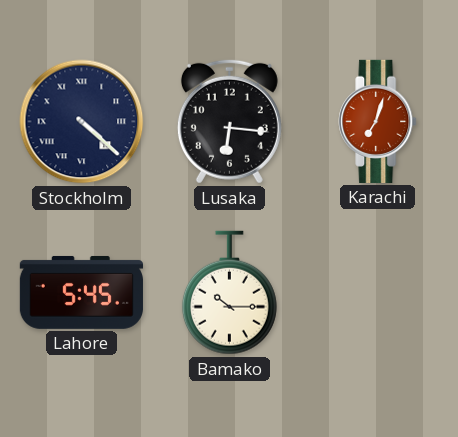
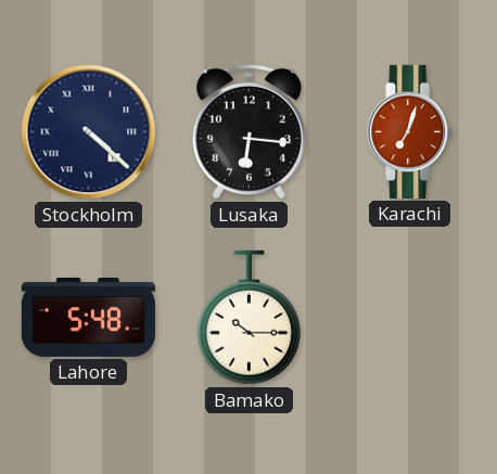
Lahore: 5:45 -> 5:48 (88, 317)
